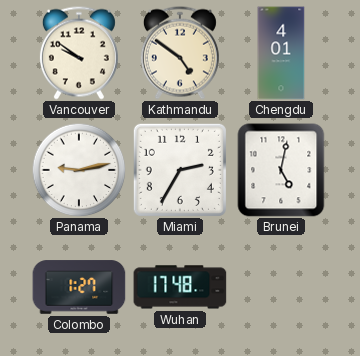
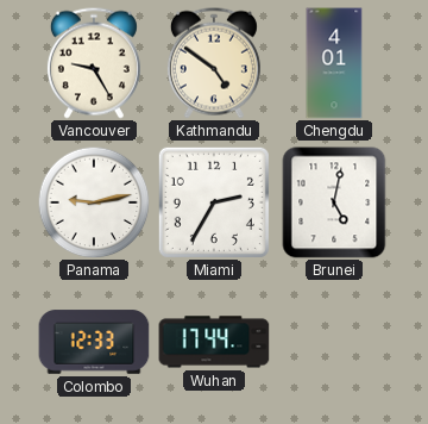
Vancouver: 9:51 -> 9:25 (94, 63)
Colombo: 1:27 -> 12:33 (94, 342)
Wuhan: 17:48 -> 17:44 (214, 342)
